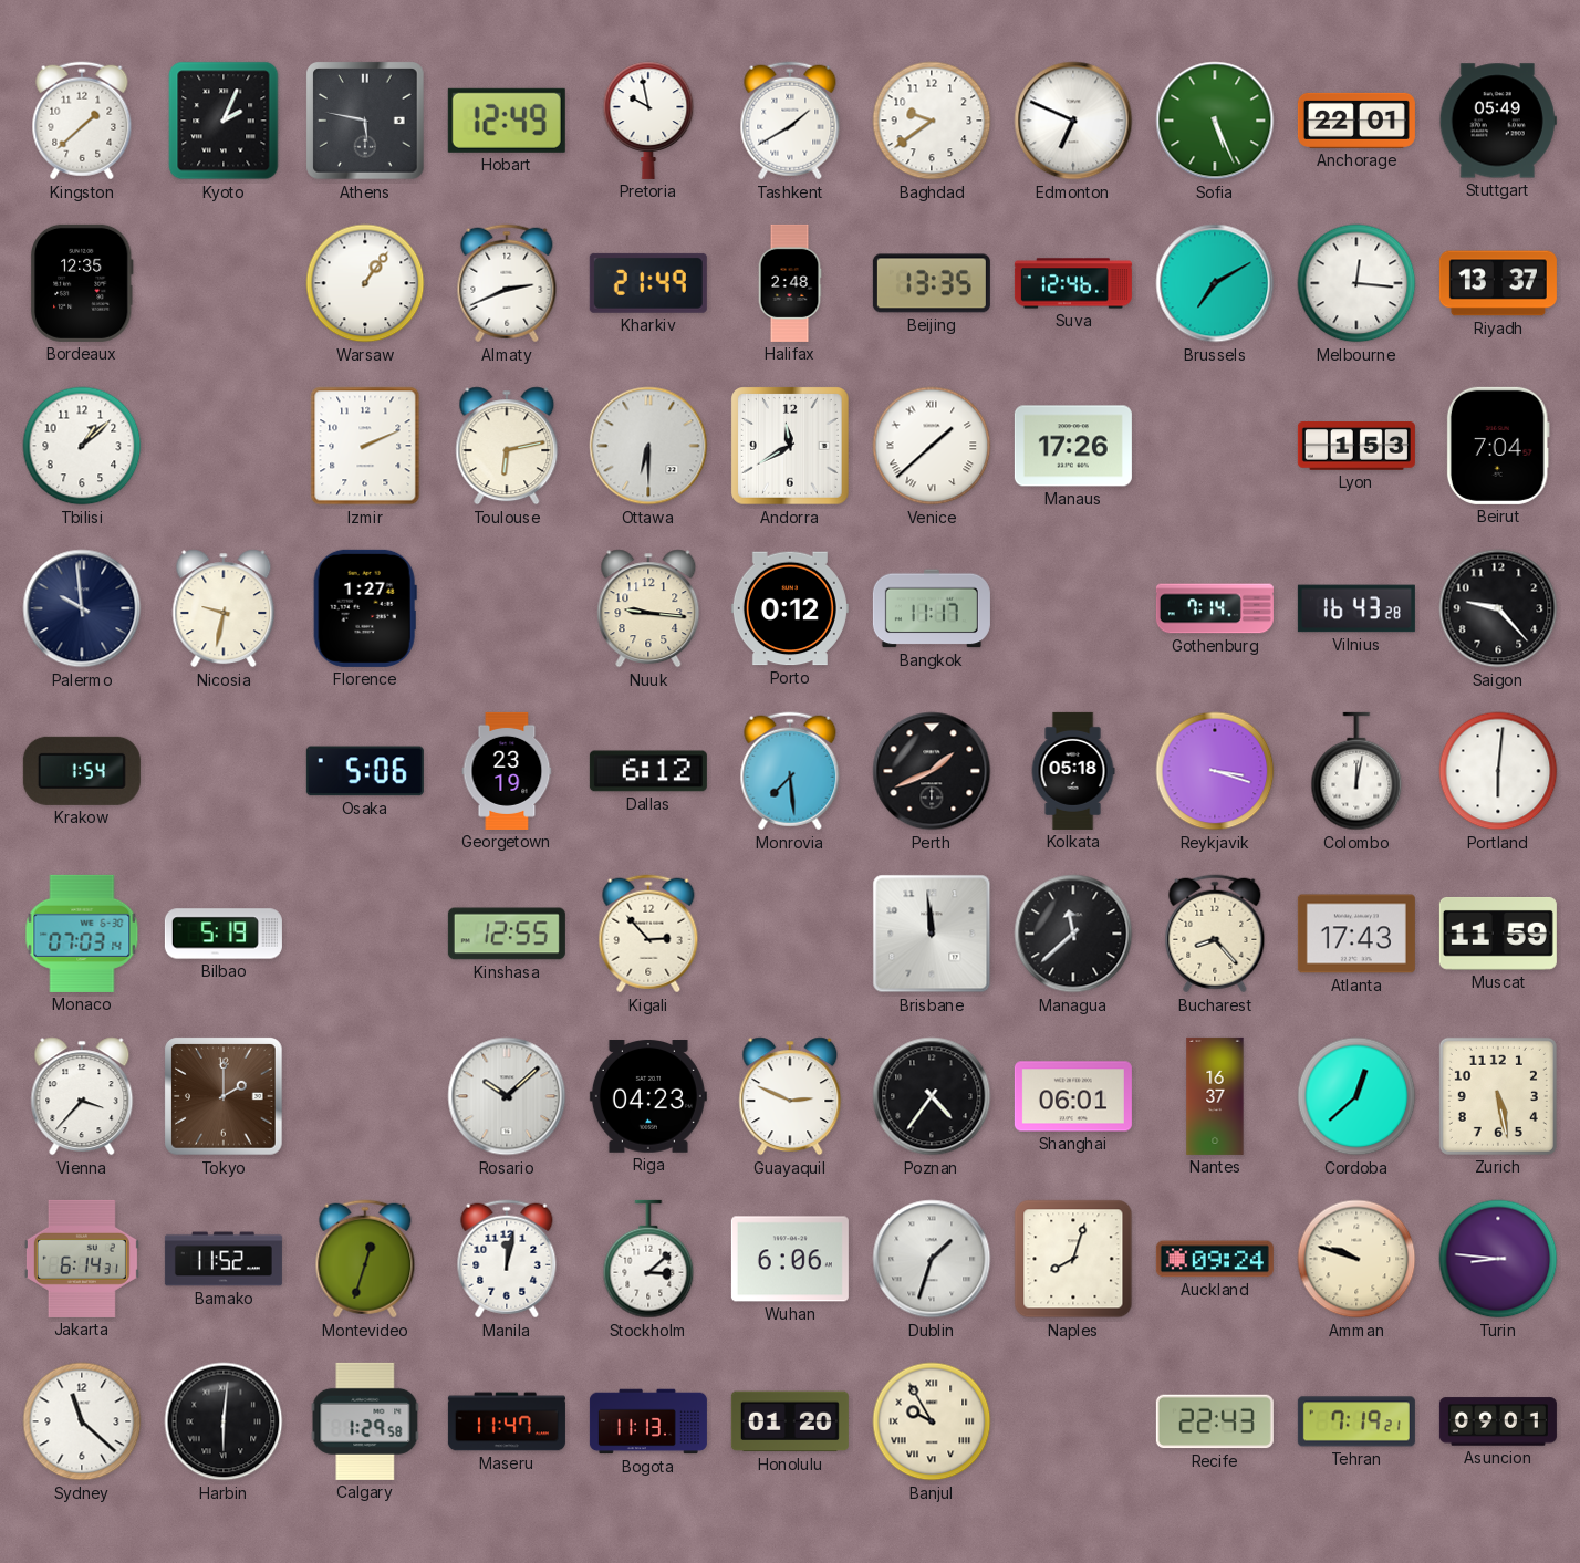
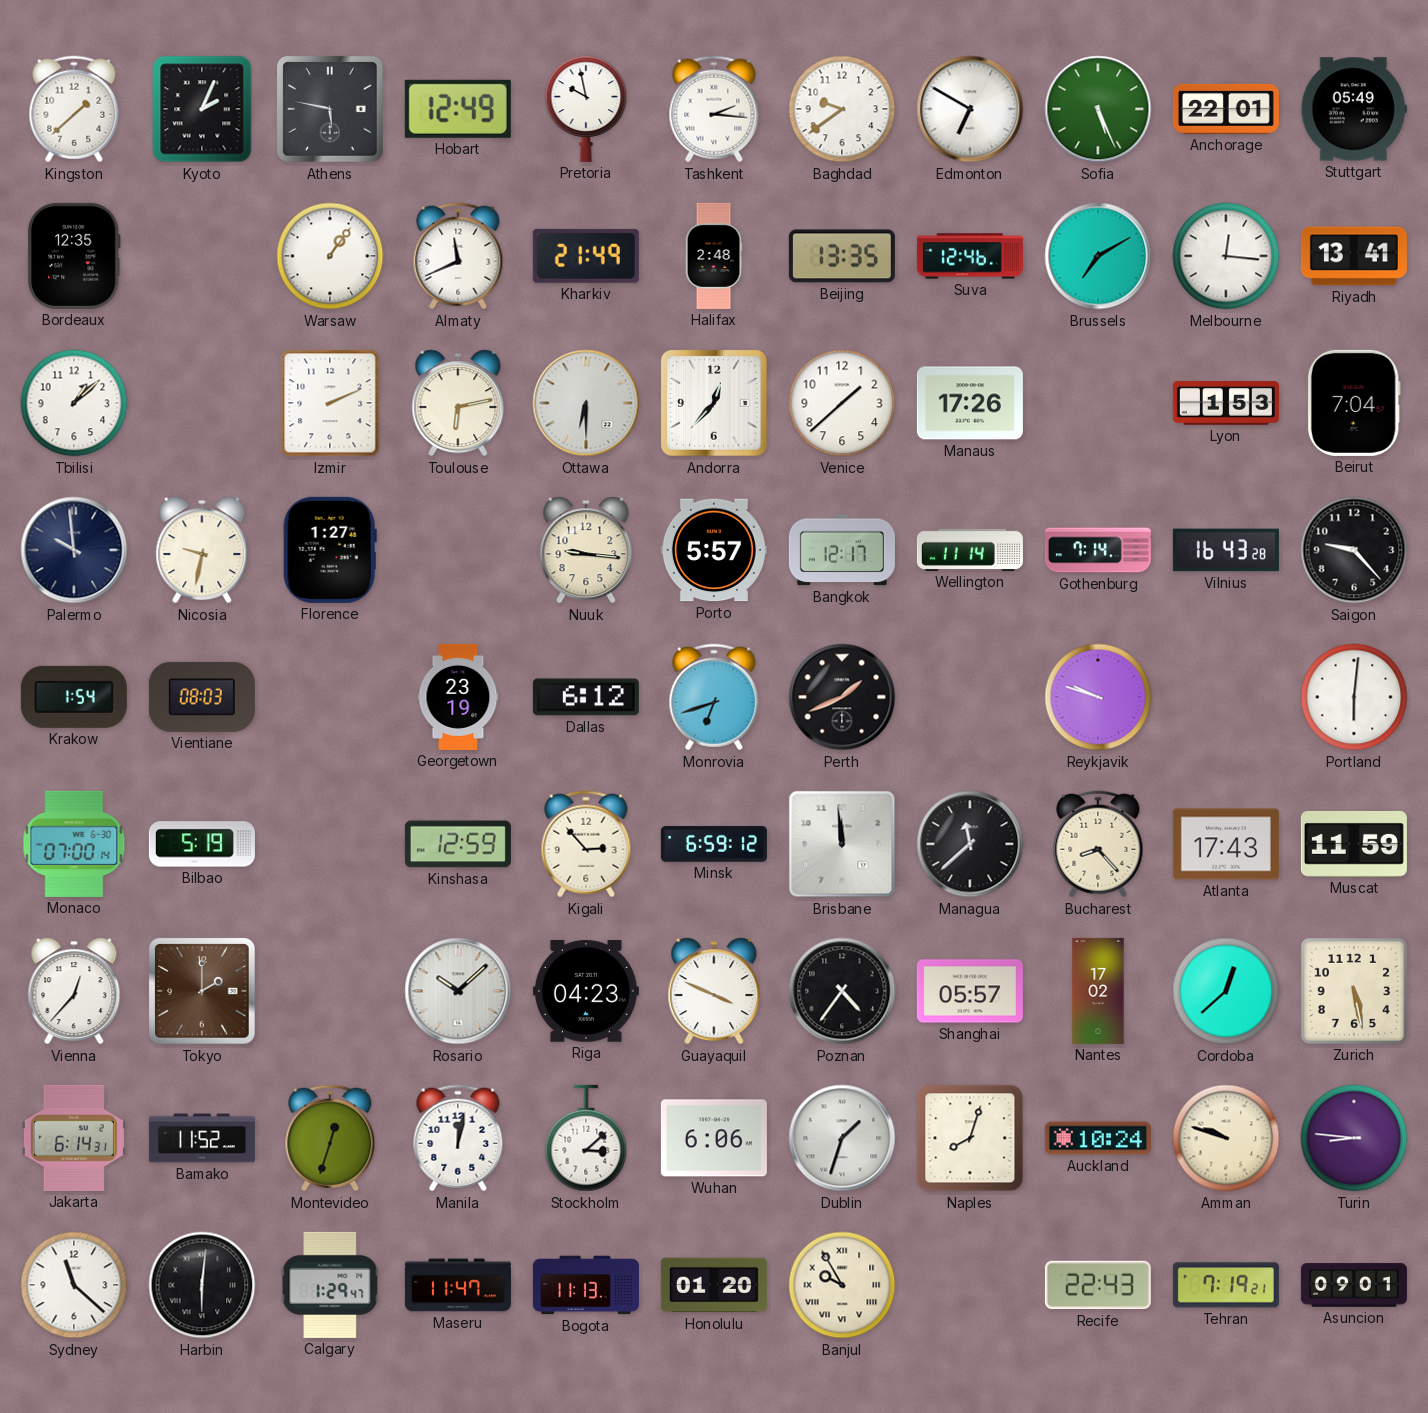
Tashkent: 1:40 -> 2:16 (714, 109)
Edmonton: 6:49 -> 6:50 (970, 109)
Almaty: 2:41 -> 11:41 (458, 256)
Riyadh: 13:37 -> 13:41 (1354, 256)
Andorra: 11:40 -> 12:37 (715, 404)
Venice numerals: Roman -> Arabic (842, 403)
Porto: 0:12 -> 5:57 (714, 550)
Bangkok: 11:17 -> 12:17 (842, 550)
Wellington: none -> 11:14 (970, 550)
Vientiane: none -> 08:03 (202, 697)
Osaka: 5:06 -> none (365, 771)
Monrovia: 7:29 -> 6:42 (714, 697)
Kolkata: 05:18 -> none (1073, 771)
Reykjavik: 3:18 -> 9:48 (1098, 697)
Colombo: 12:02 -> none (1356, 771)
Monaco: 07:03 -> 07:00 (74, 844)
Kinshasa: 12:55 -> 12:59 (458, 844)
Minsk: none -> 6:59 (714, 844)
Vienna: 3:37 -> 12:37 (74, 991)
Guayaquil: 2:49 -> 3:49 (714, 991)
Shanghai: 06:01 -> 05:57 (970, 991)
Nantes: 16:37 -> 17:02 (1098, 991)
Auckland: 09:24 -> 10:24 (1098, 1138)
Calgary: 1:29:58 -> 1:29:47 (330, 1285)
